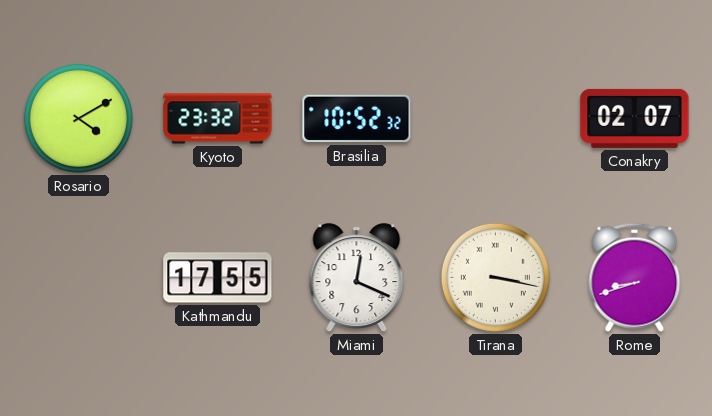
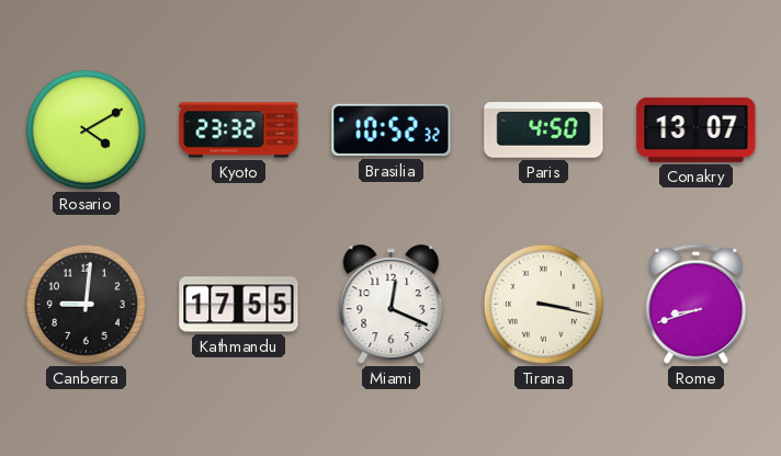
Paris: none -> 4:50 (544, 130)
Conakry: 02:07 -> 13:07 (697, 129)
Canberra: none -> 9:01 (86, 304)
